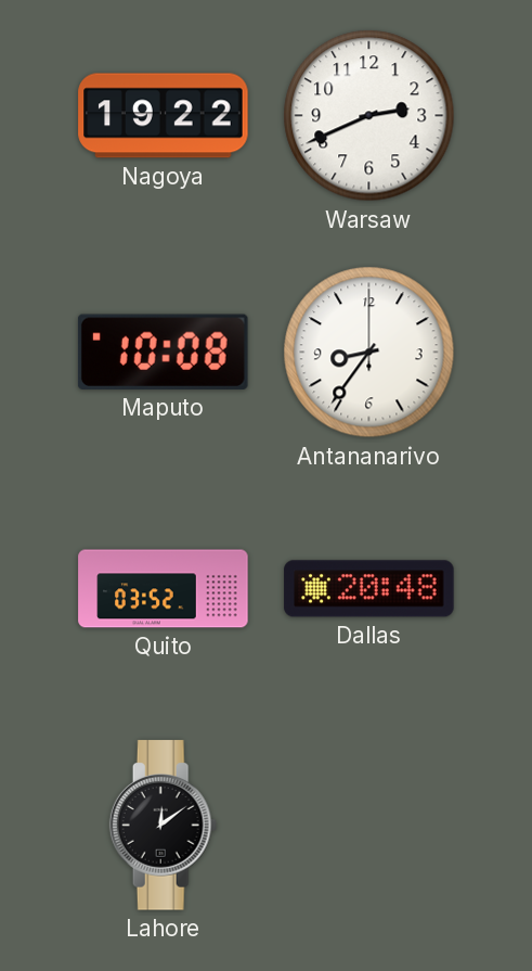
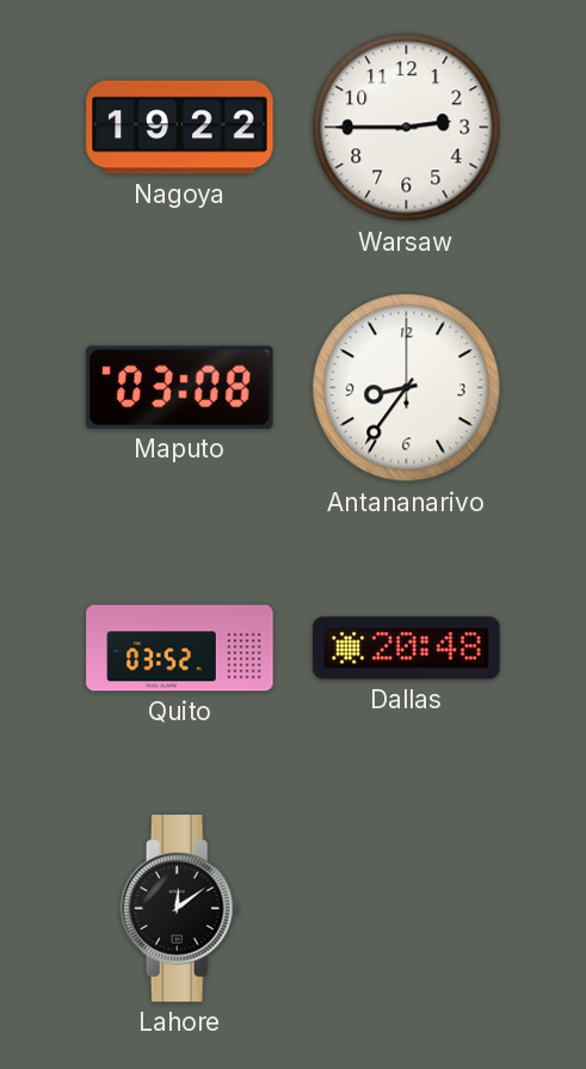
Warsaw: 2:41 -> 2:45 (407, 128)
Maputo: 10:08 -> 03:08 (179, 387)
